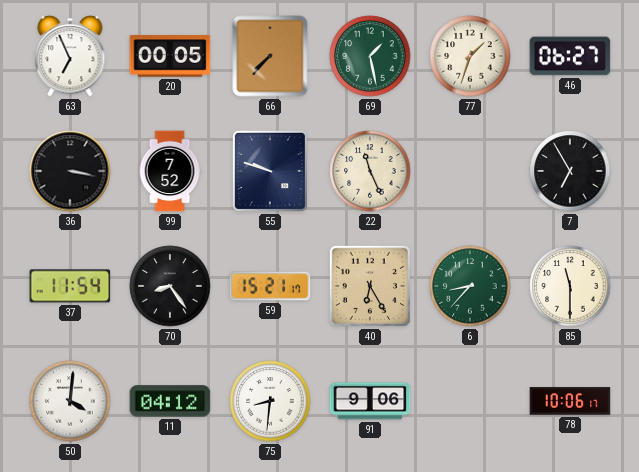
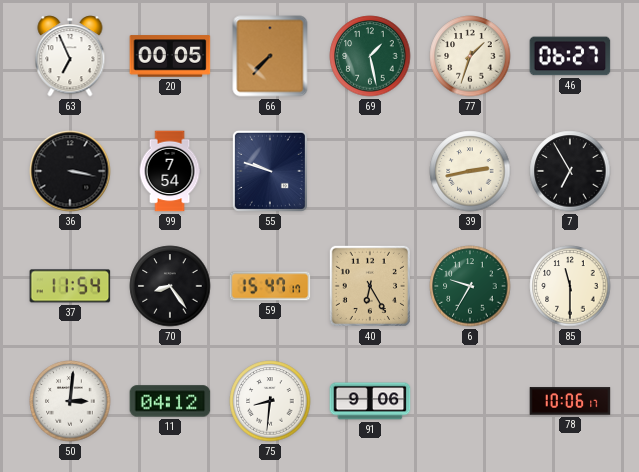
99: 7:52 -> 7:54 (170, 171)
22: 11:26 -> none (370, 171)
39: none -> 2:43 (470, 171)
59: 15:21 -> 15:47 (270, 286)
6: 8:37 -> 9:35 (470, 286)
50: 4:01 -> 3:01 (70, 401)
